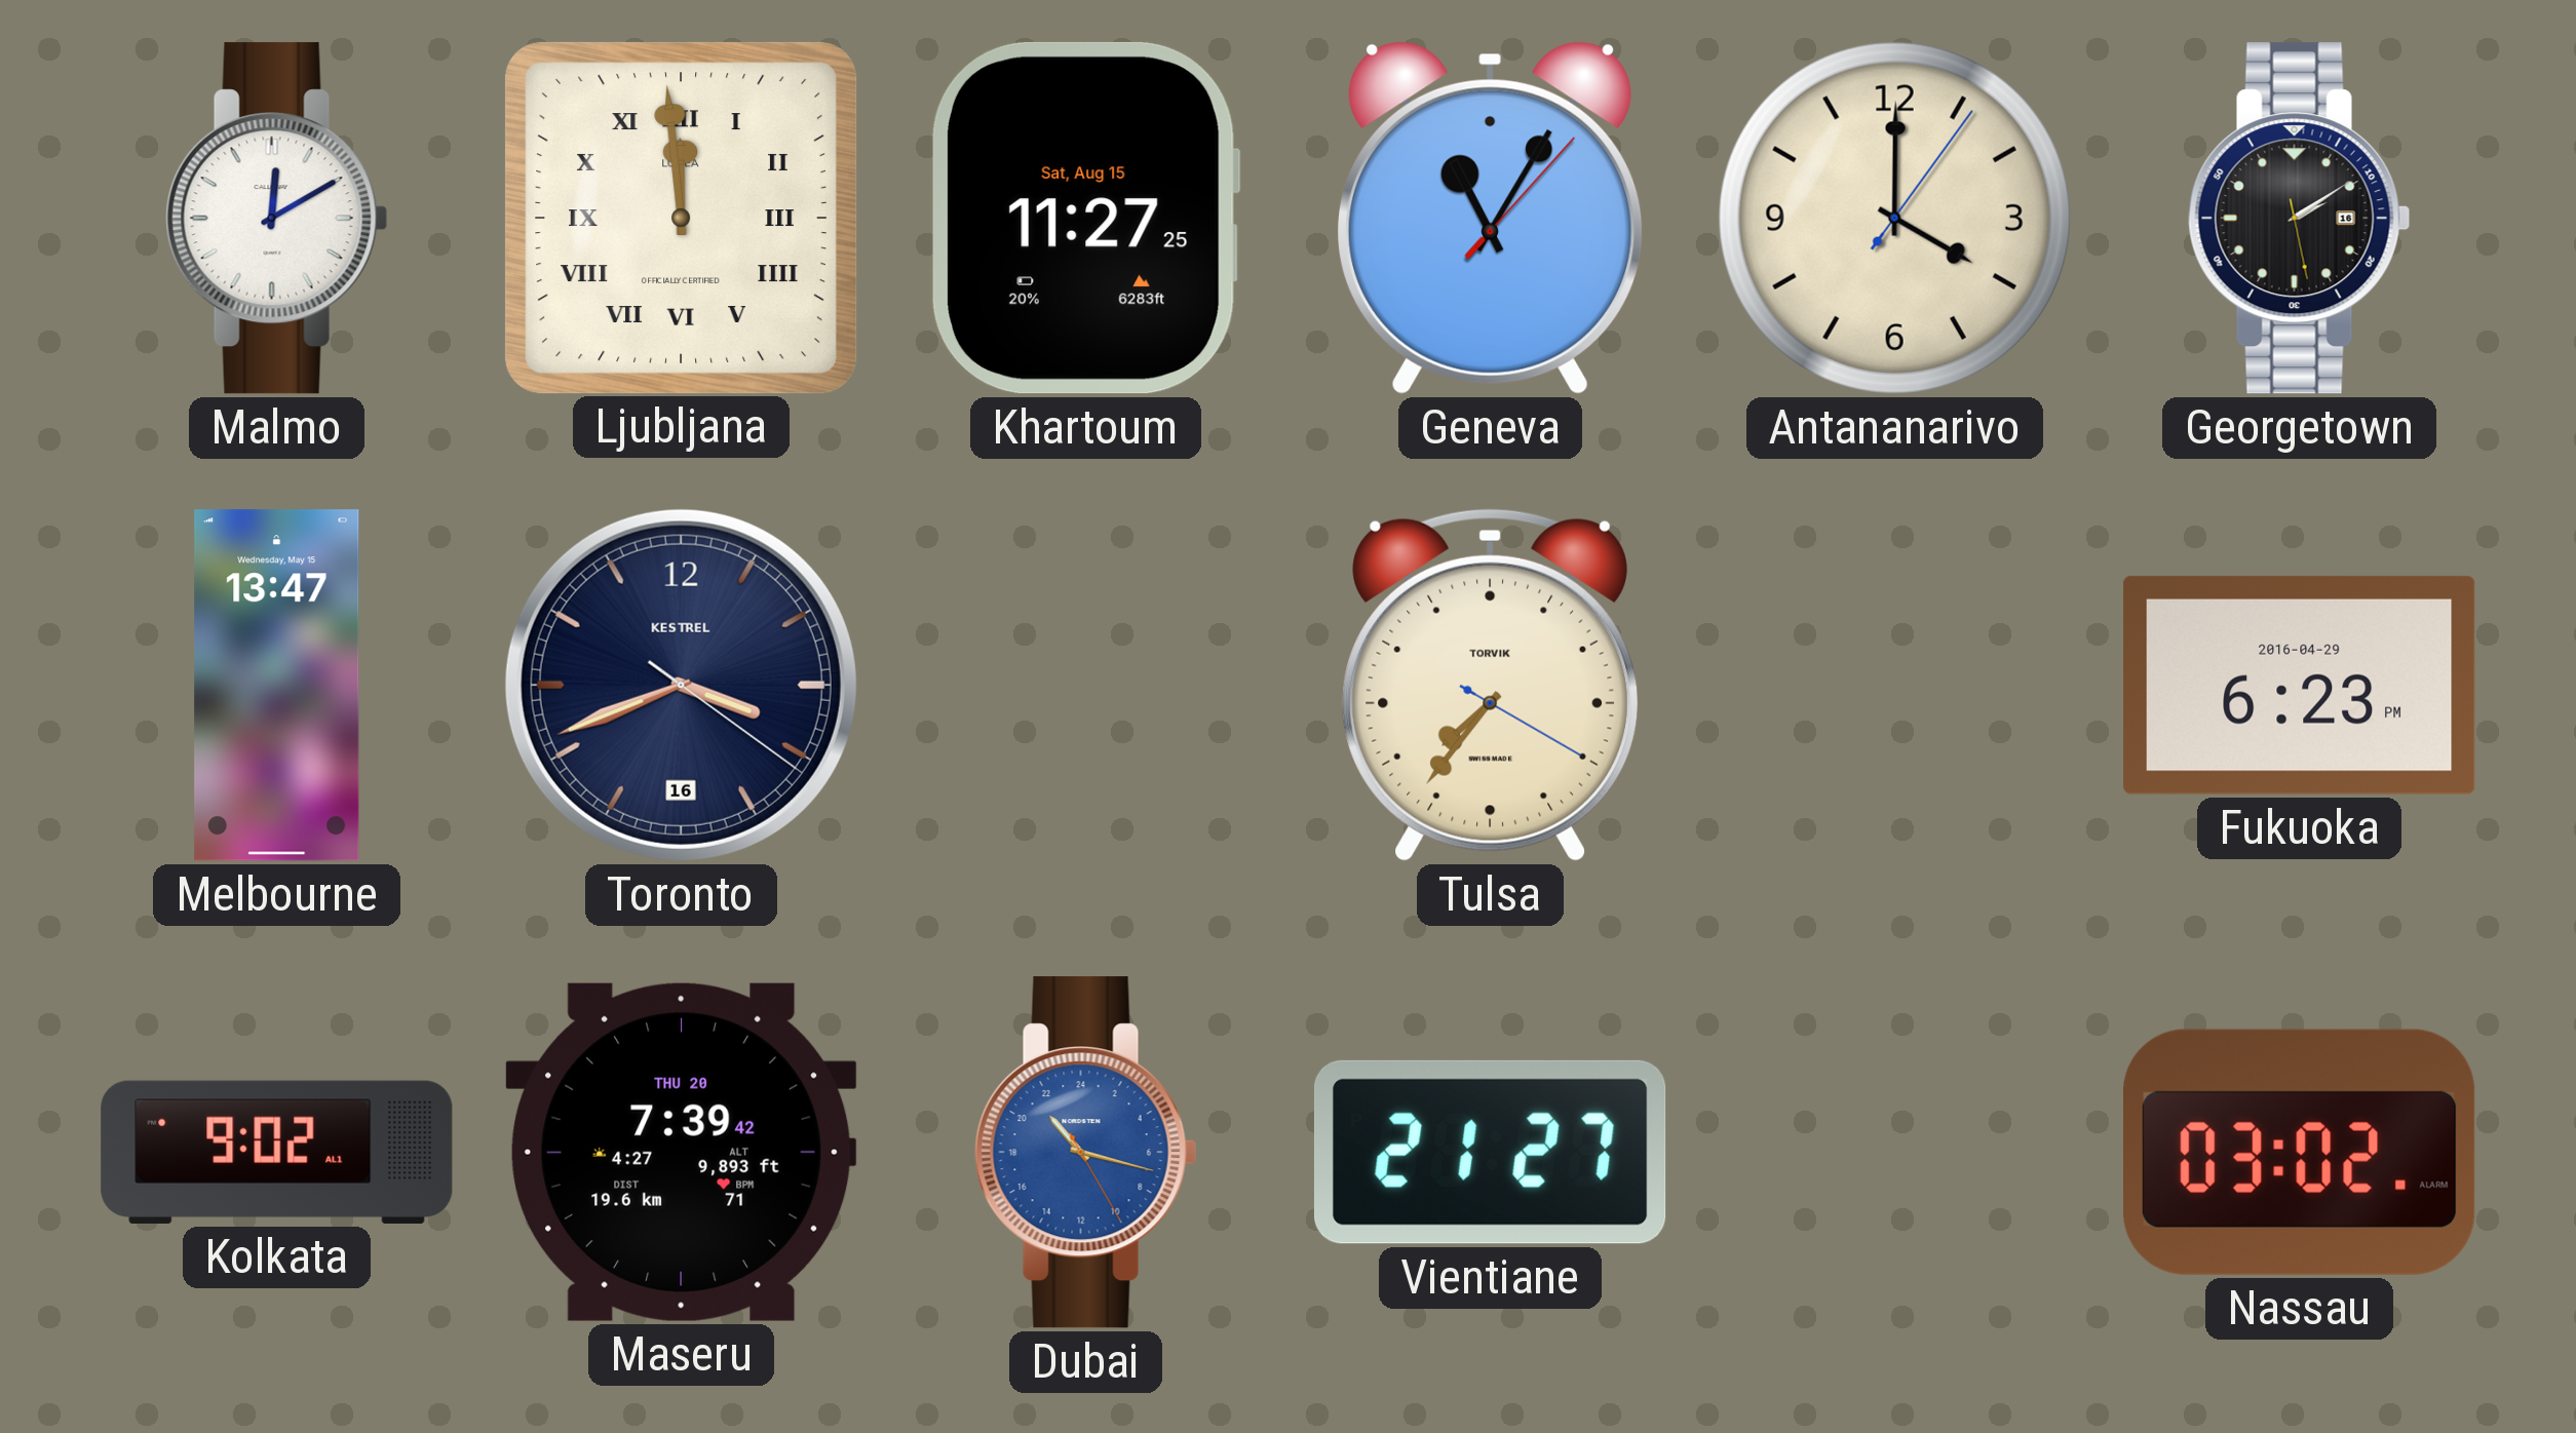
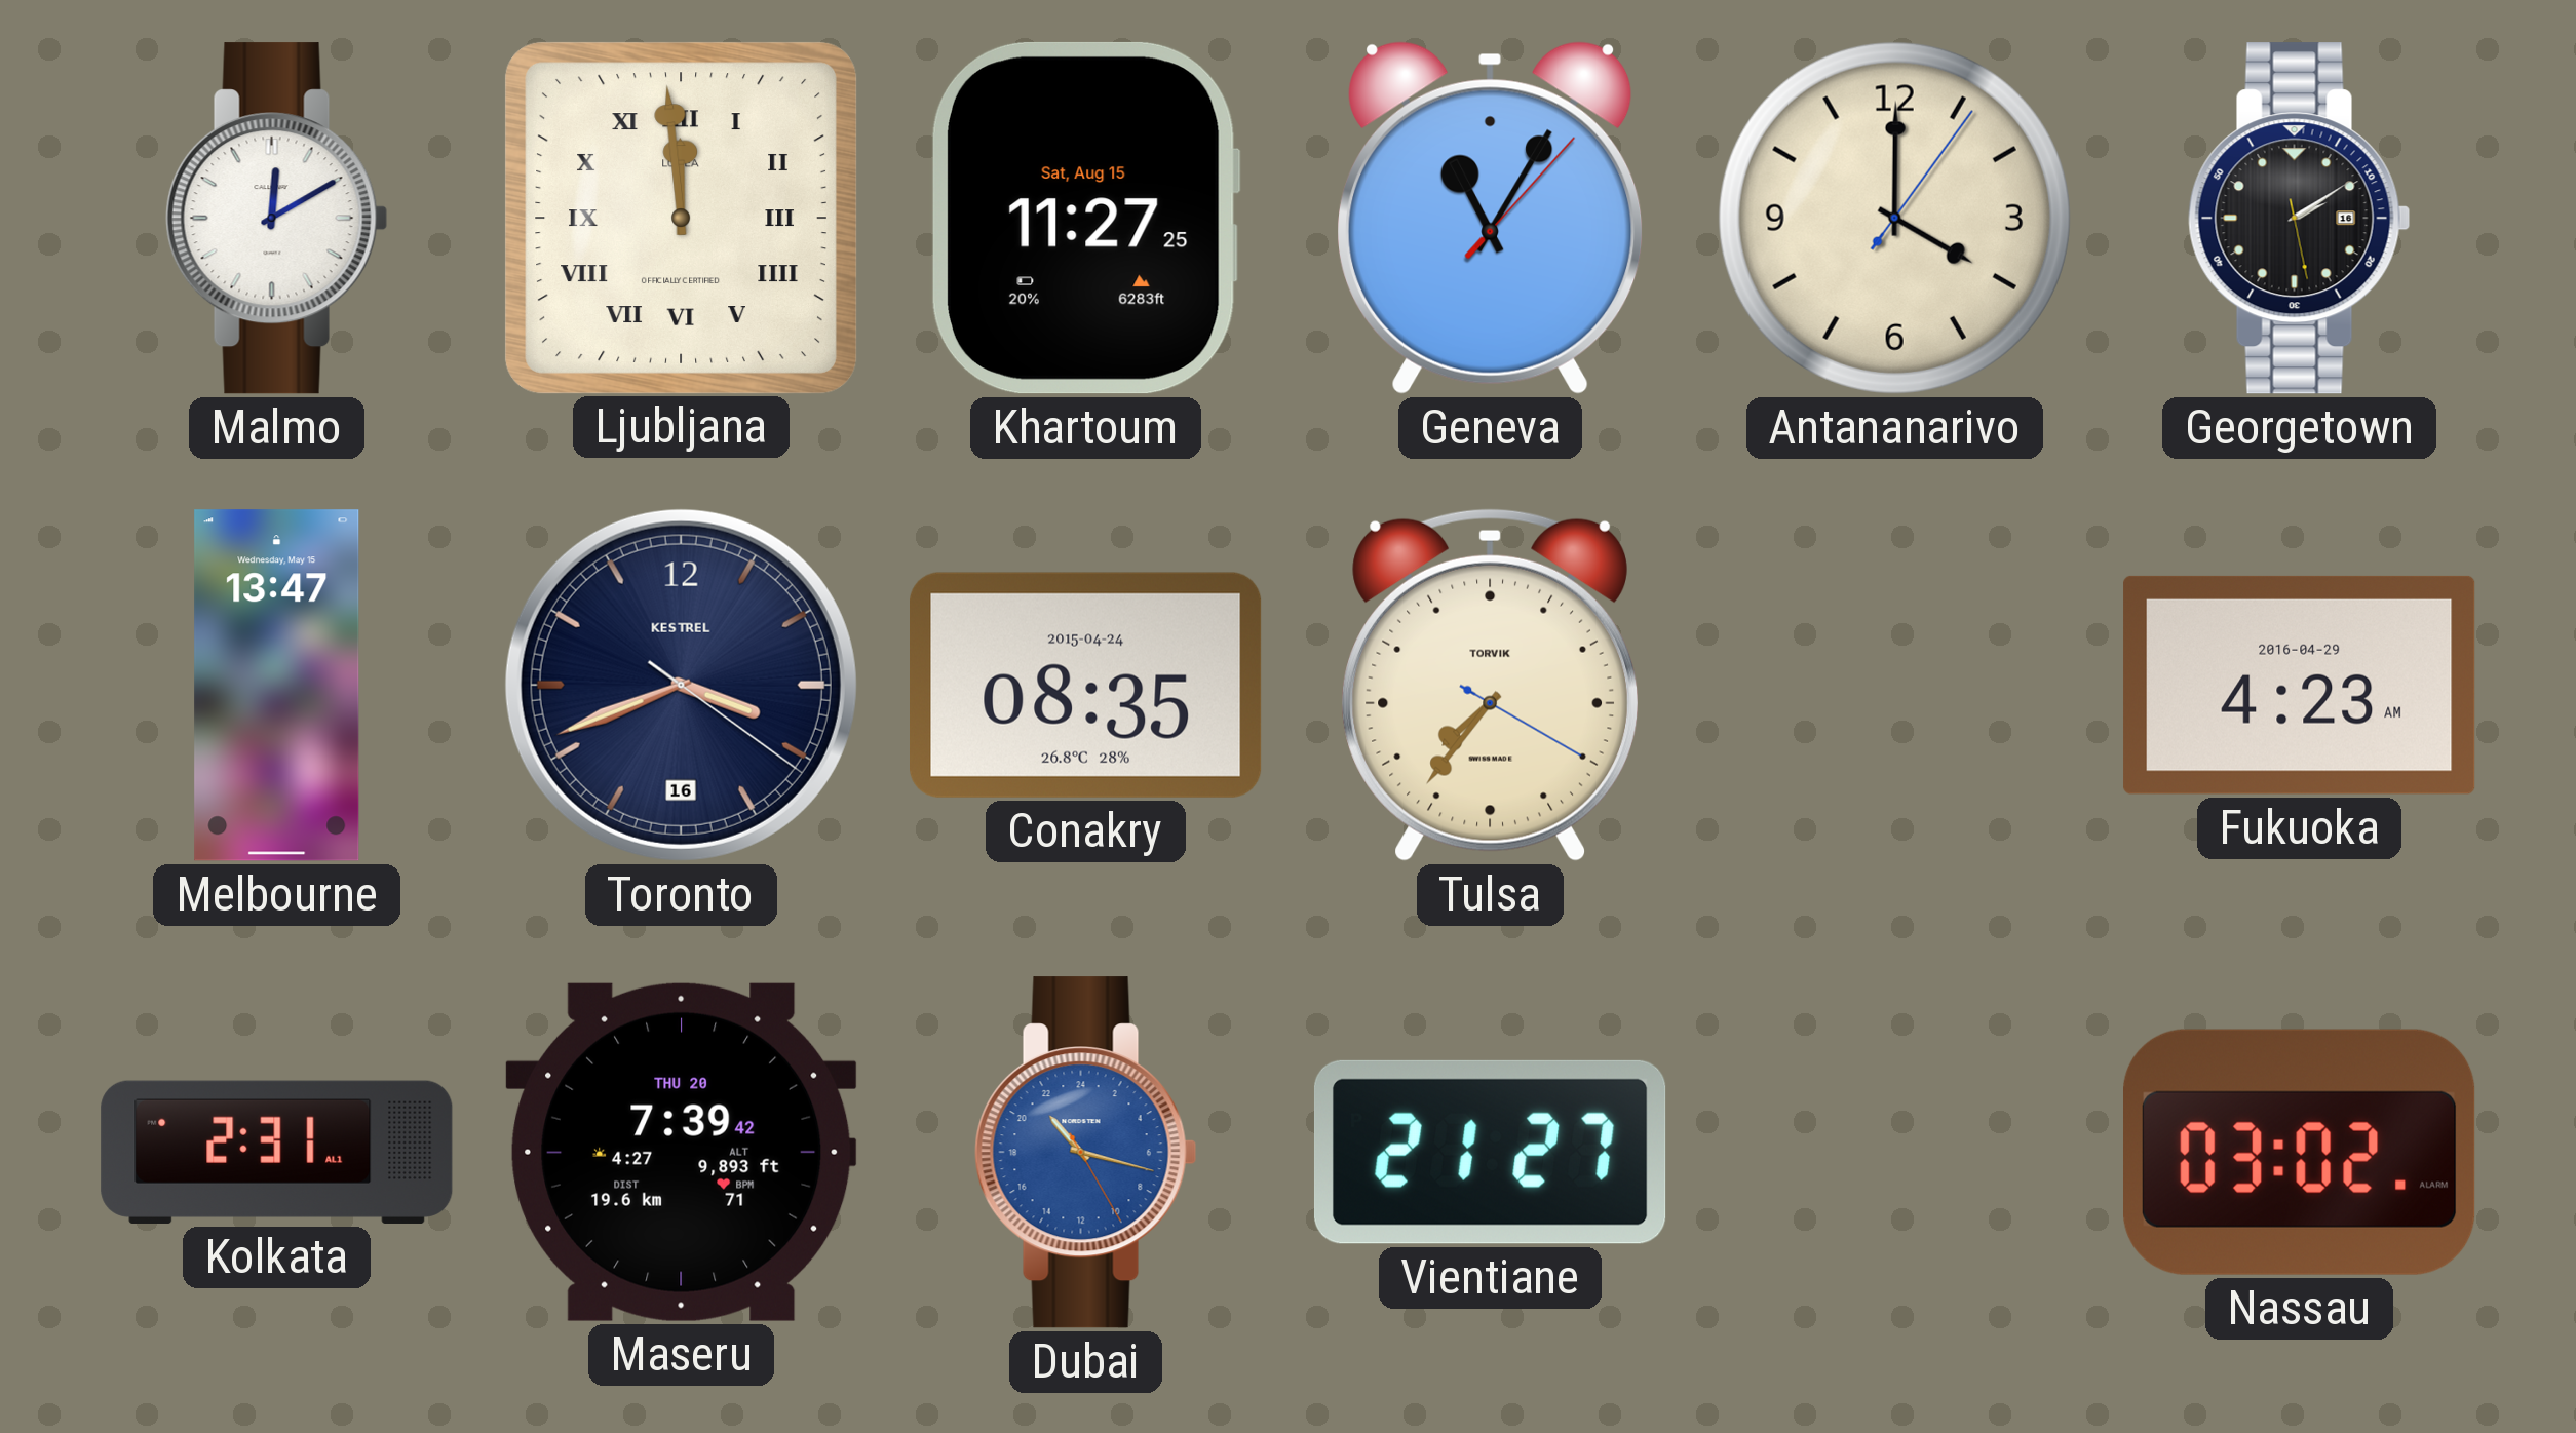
Conakry: none -> 08:35 (1086, 685)
Fukuoka: 6:23 -> 4:23 (2300, 685)
Kolkata: 9:02 -> 2:31 (277, 1152)
